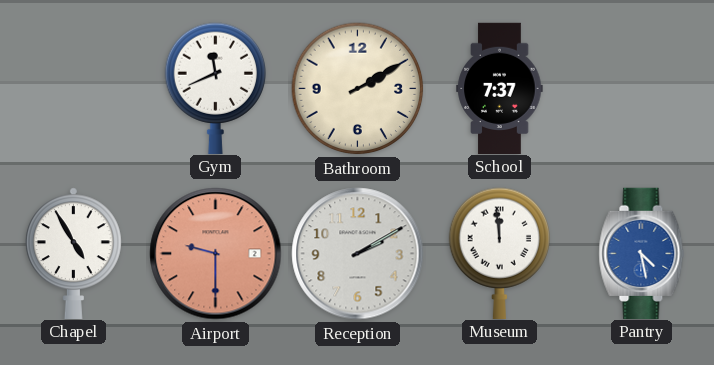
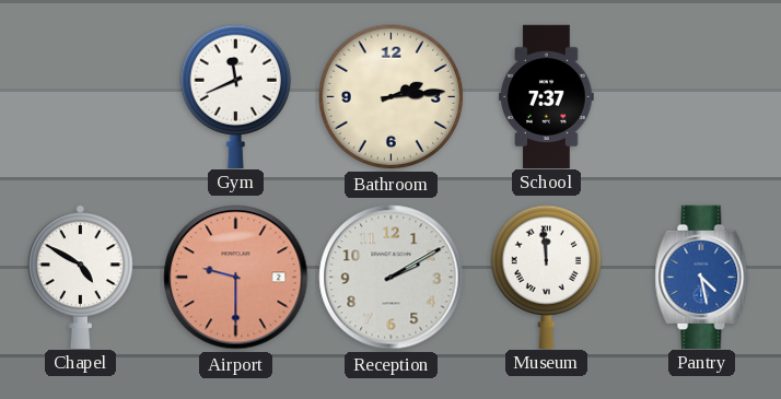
Bathroom: 2:10 -> 2:14 (392, 97)
Chapel: 4:55 -> 4:50 (80, 277)
